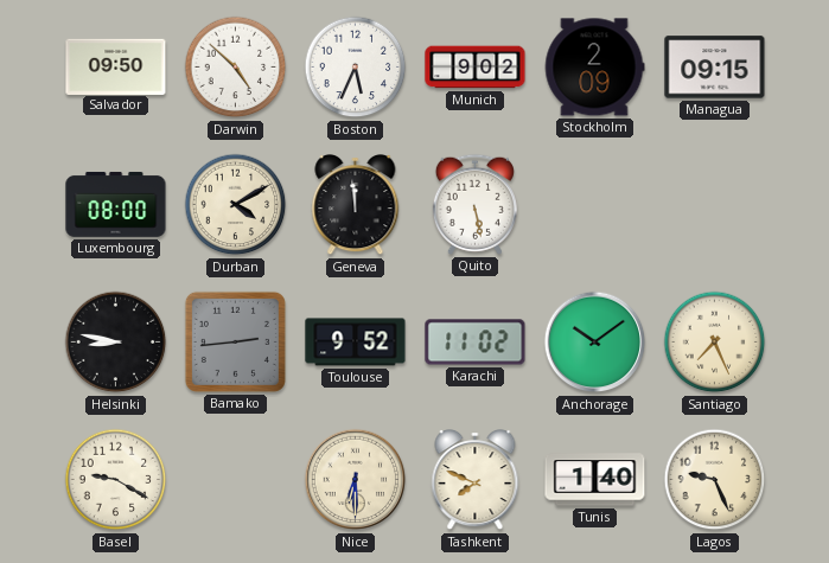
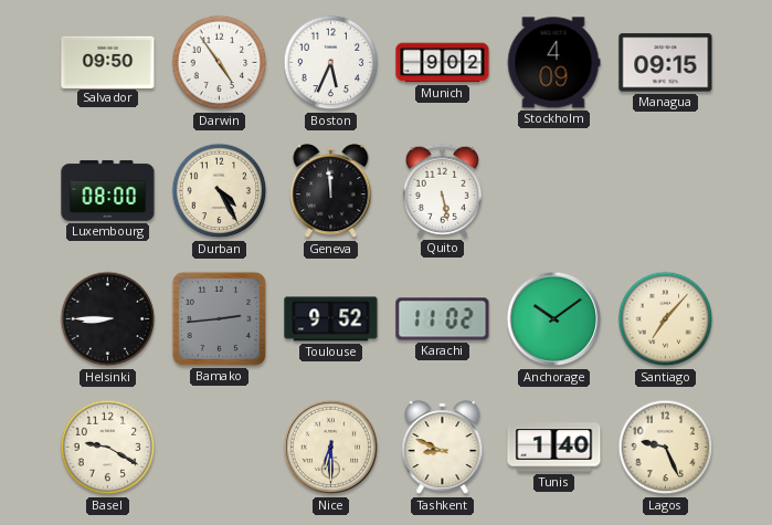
Darwin: 4:52 -> 4:54 (220, 63)
Stockholm: 2:09 -> 4:09 (553, 63)
Durban: 4:10 -> 4:25 (220, 191)
Helsinki: 8:47 -> 8:45 (108, 319)
Santiago: 7:26 -> 7:07 (666, 319)
Tashkent: 7:49 -> 8:49 (443, 449)
